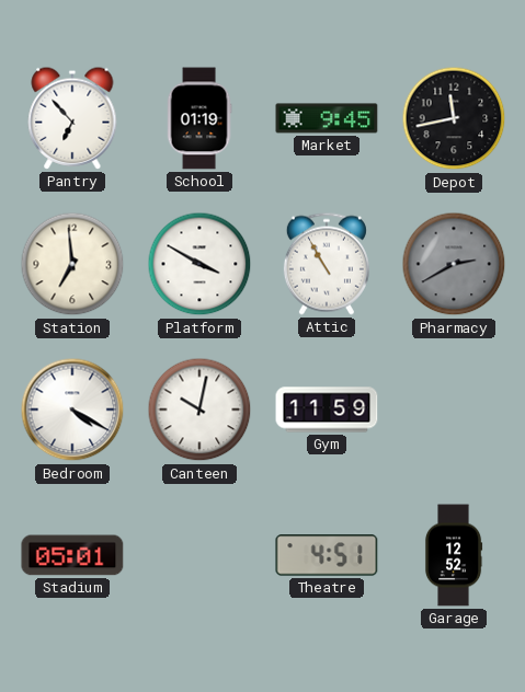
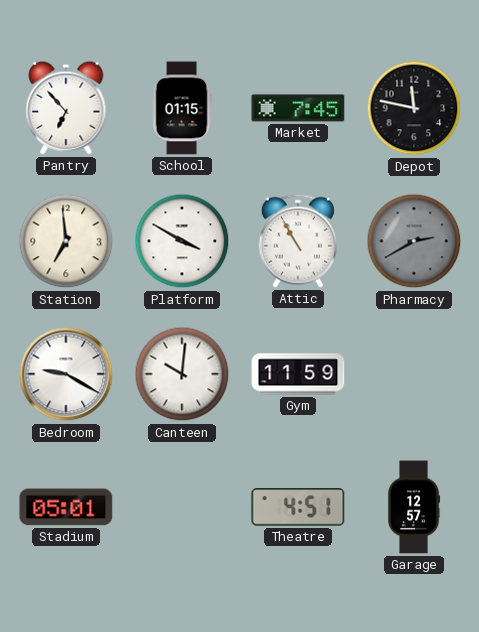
School: 01:19 -> 01:15 (182, 108)
Market: 9:45 -> 7:45 (298, 108)
Depot: 11:43 -> 11:47 (414, 108)
Bedroom: 4:20 -> 9:20 (66, 374)
Canteen: 10:02 -> 10:01 (182, 374)
Garage: 12:52 -> 12:57 (414, 507)
